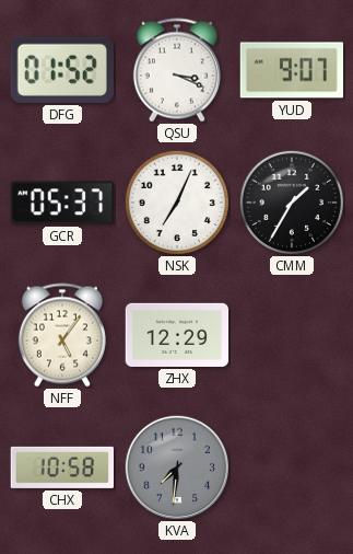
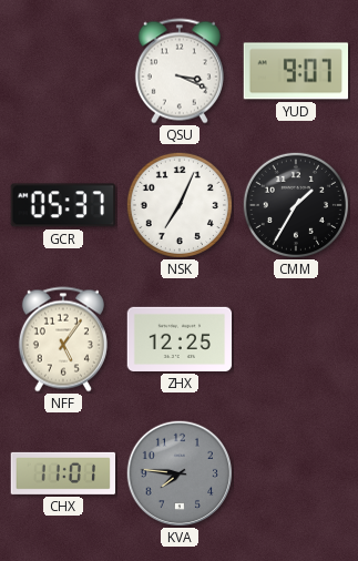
DFG: 01:52 -> none (62, 70)
ZHX: 12:29 -> 12:25 (180, 339)
CHX: 10:58 -> 11:01 (63, 473)
KVA: 7:31 -> 7:46 (180, 473)
